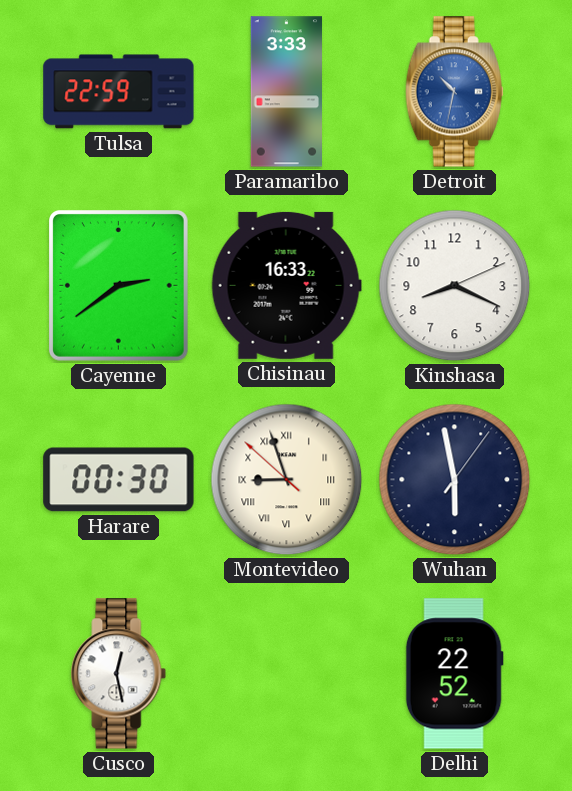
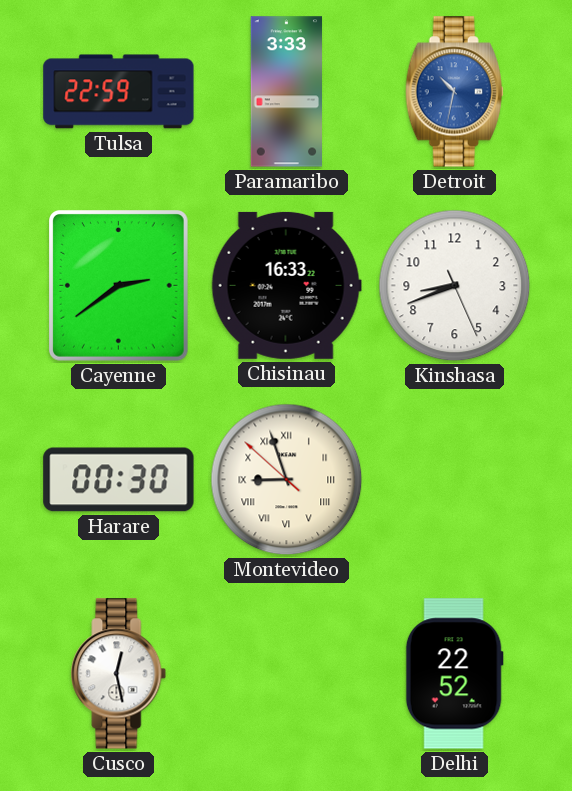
Kinshasa: 8:19 -> 8:41 (455, 286)
Wuhan: 5:58 -> none (455, 480)
